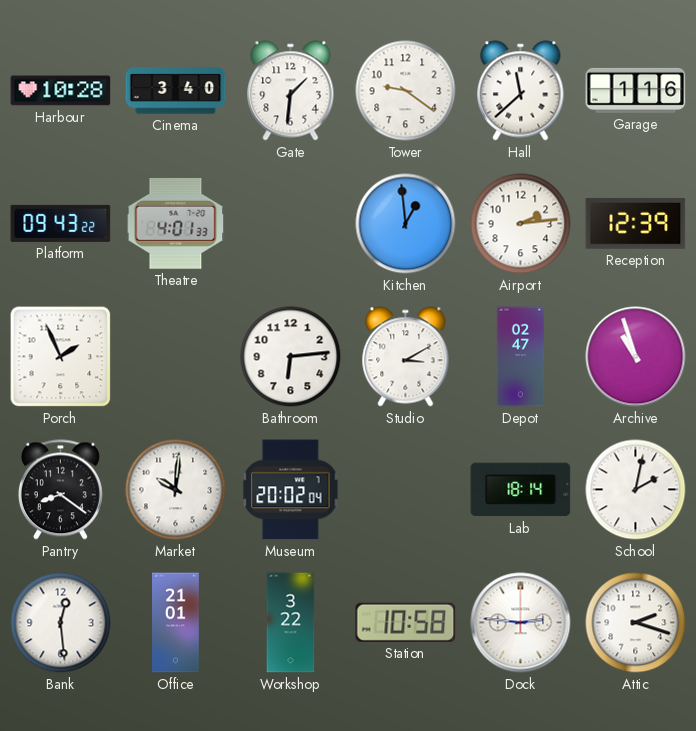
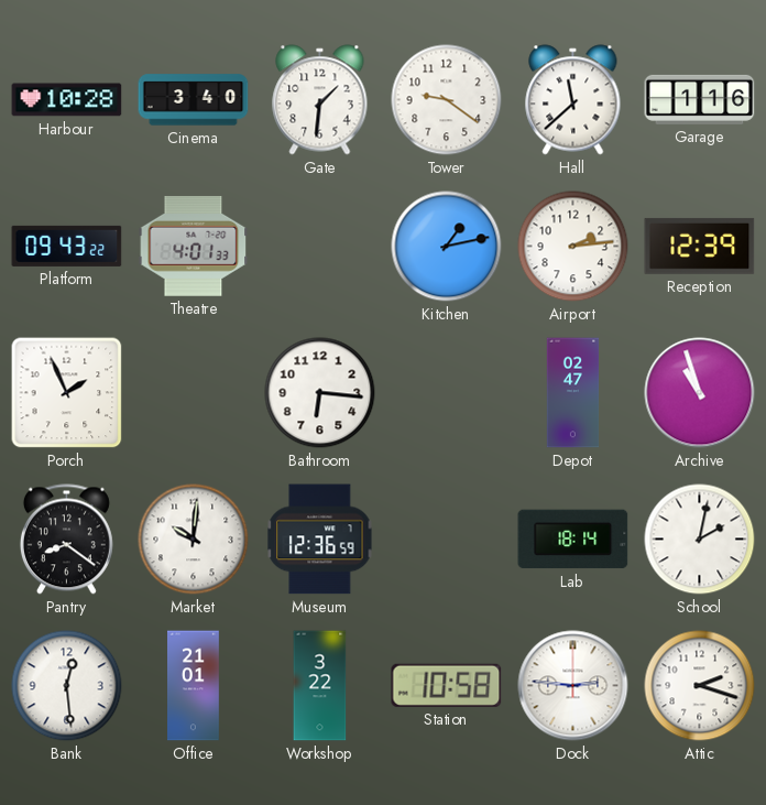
Kitchen: 12:59 -> 1:13 (447, 247)
Bathroom: 6:14 -> 6:16 (320, 393)
Studio: 3:10 -> none (406, 357)
Museum: 20:02 -> 12:36 (320, 540)
